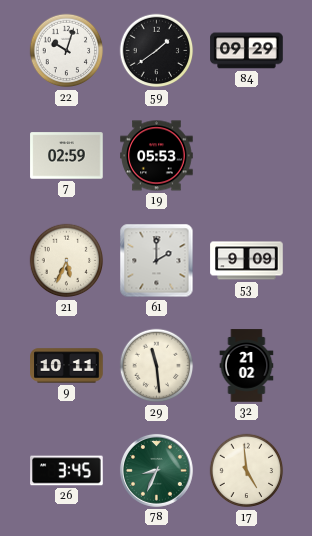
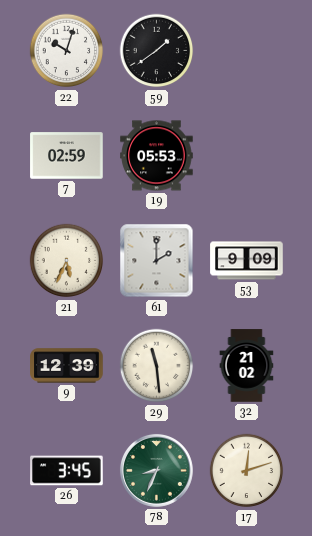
84: 09:29 -> none (247, 51)
9: 10:11 -> 12:39 (67, 366)
17: 4:59 -> 12:12 (247, 471)
